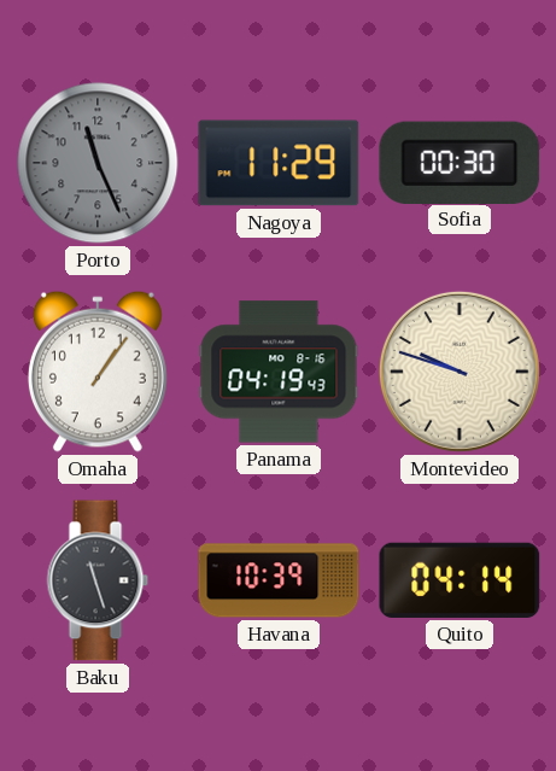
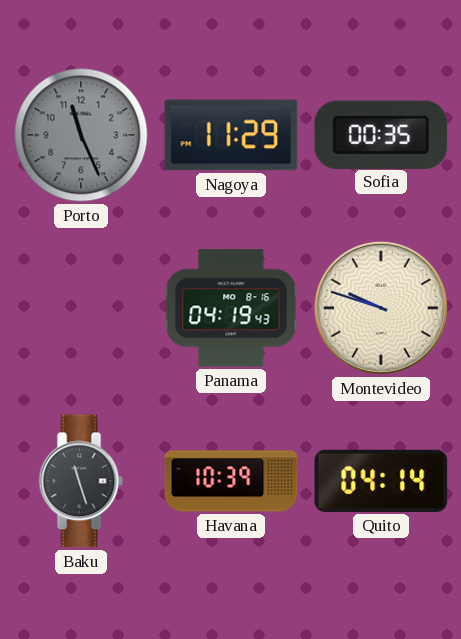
Sofia: 00:30 -> 00:35 (381, 134)
Omaha: 1:06 -> none (98, 372)
